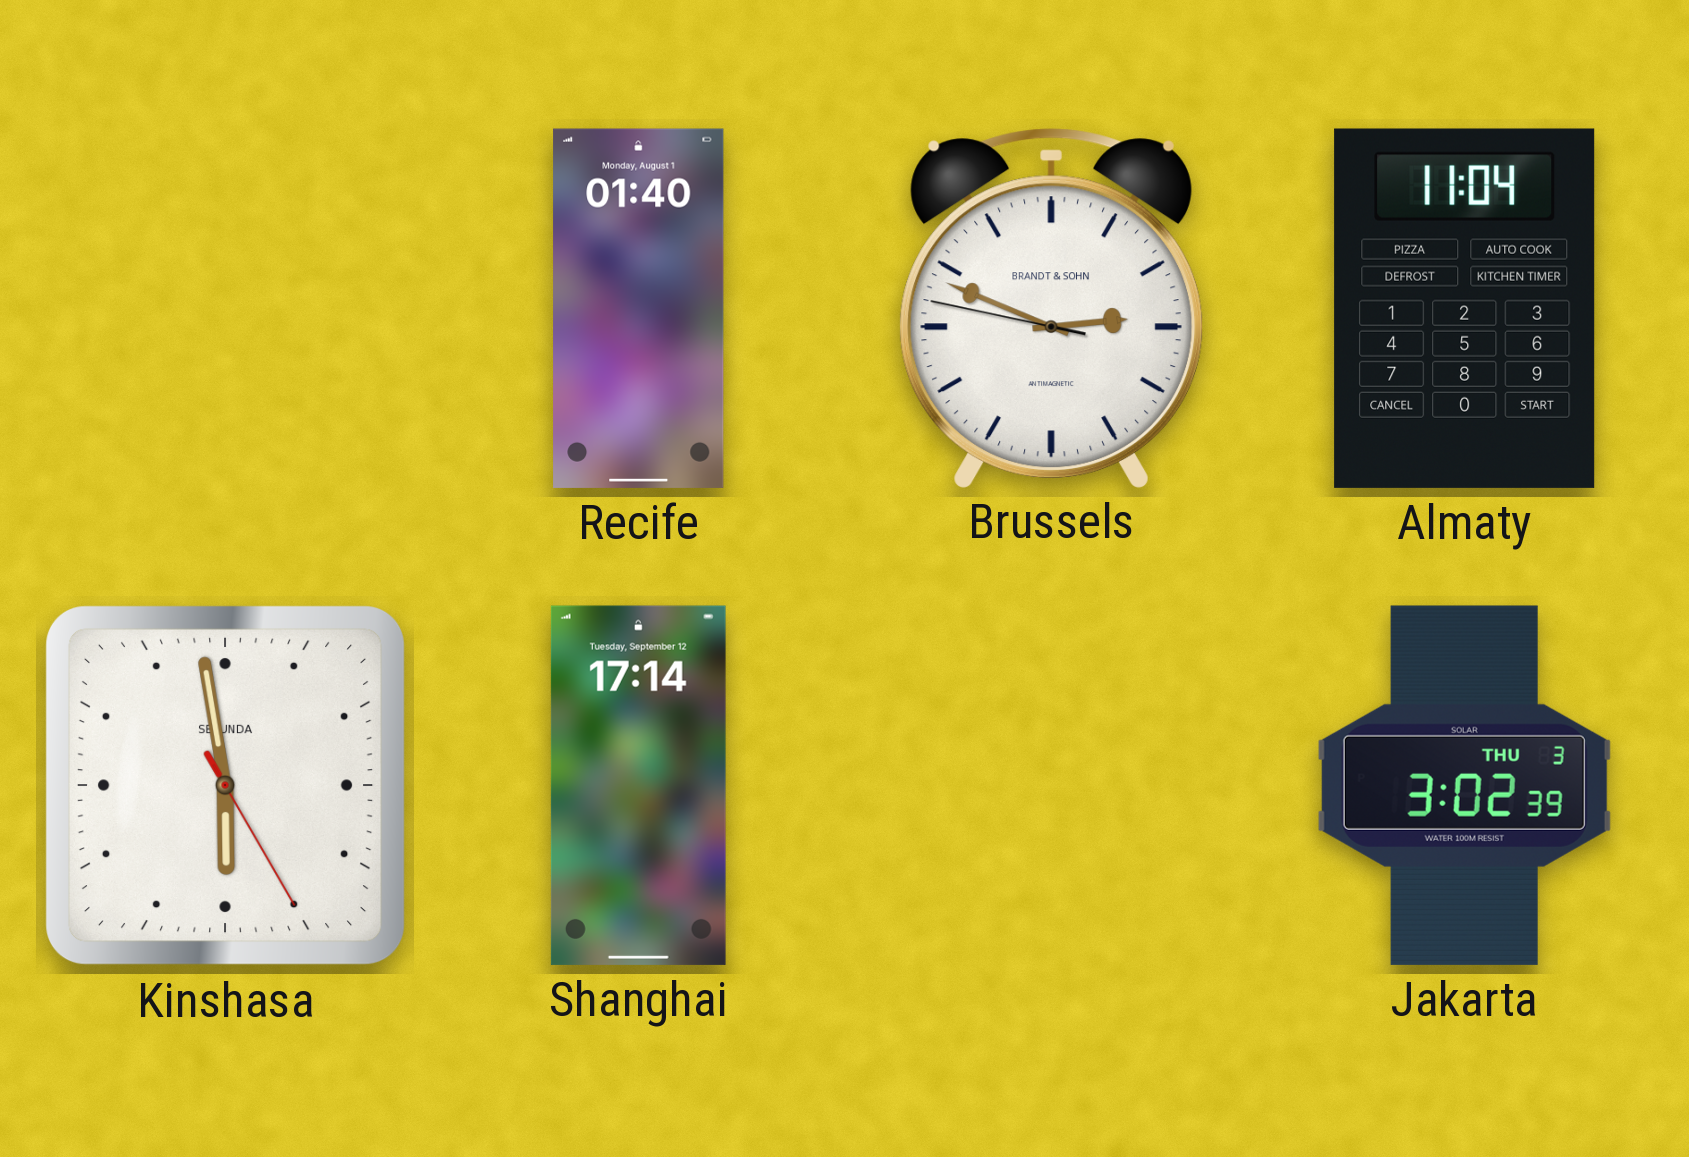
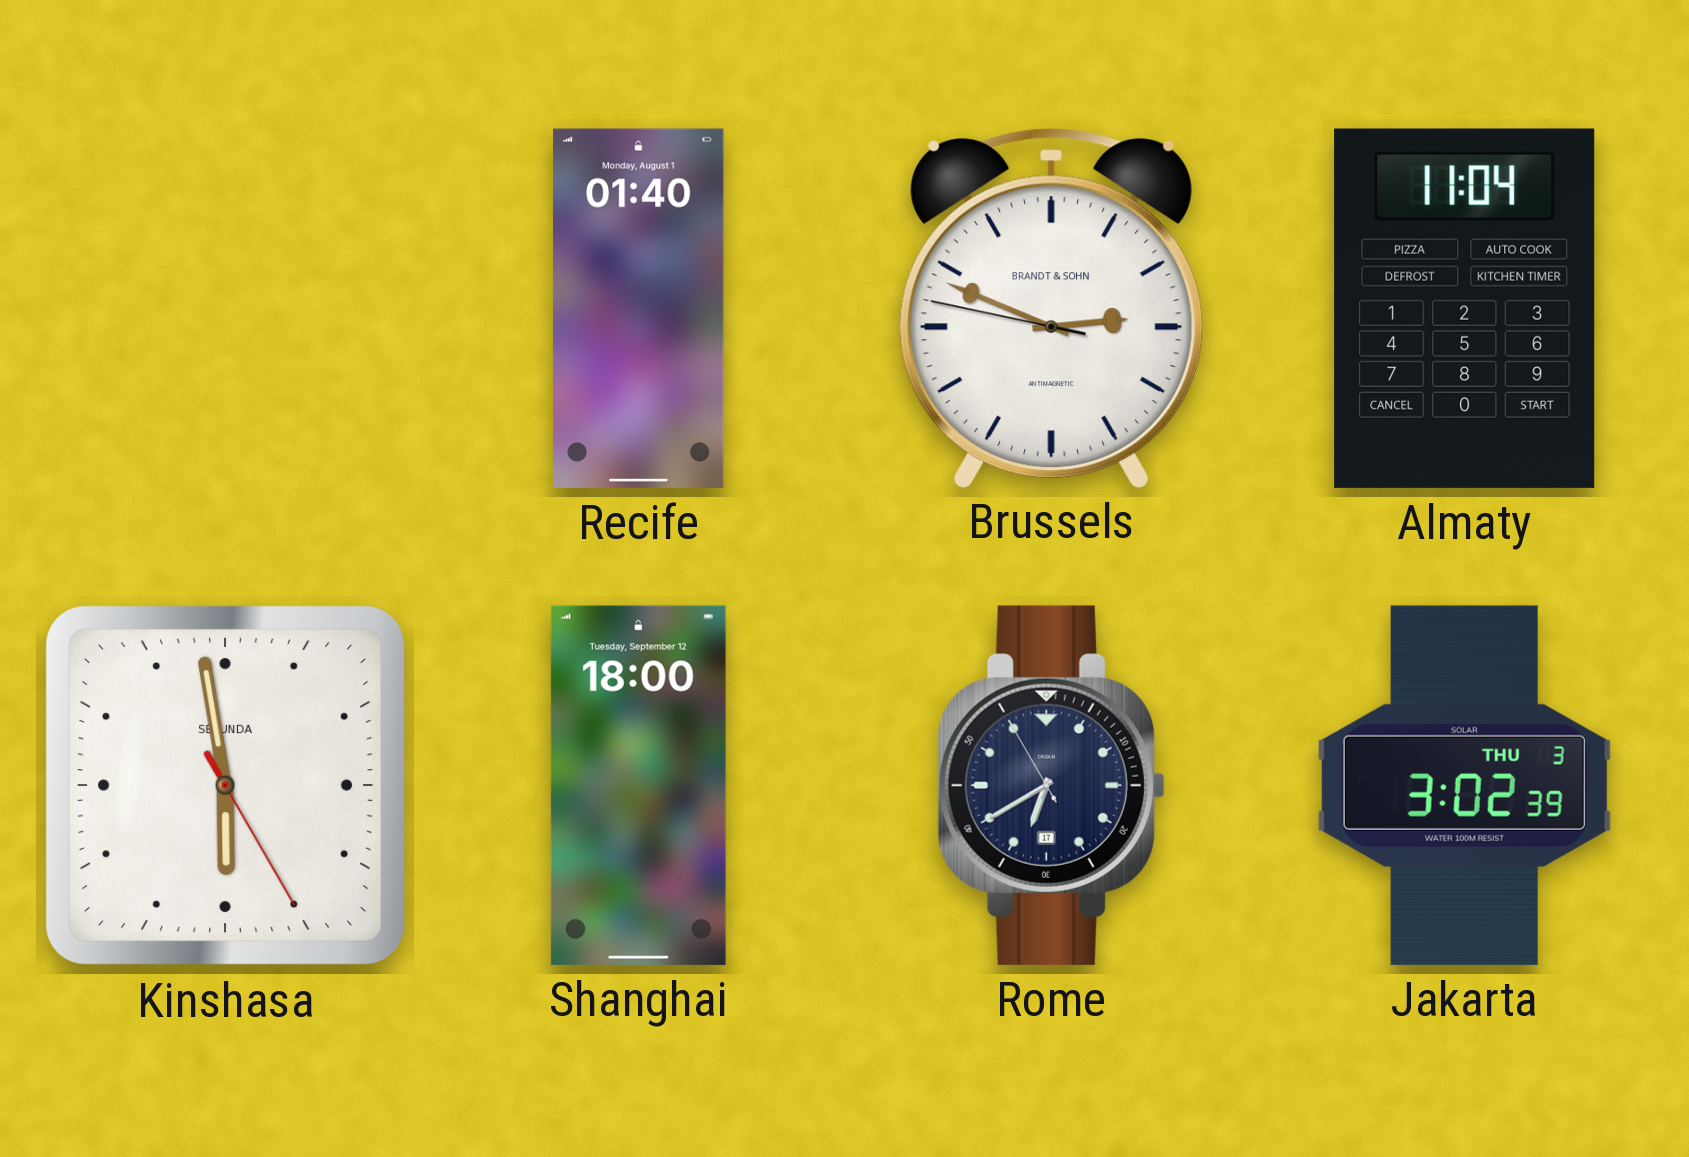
Shanghai: 17:14 -> 18:00 (638, 785)
Rome: none -> 6:39 (1051, 785)
